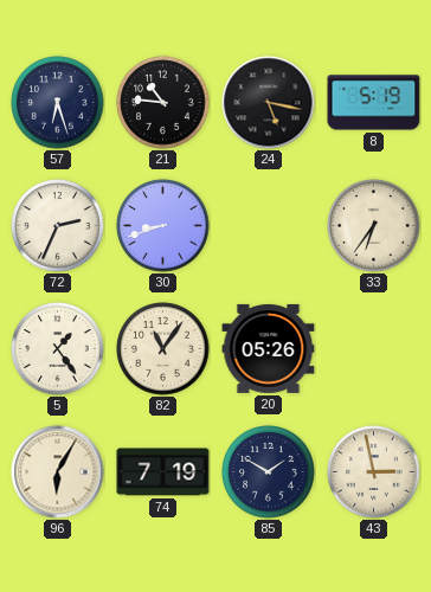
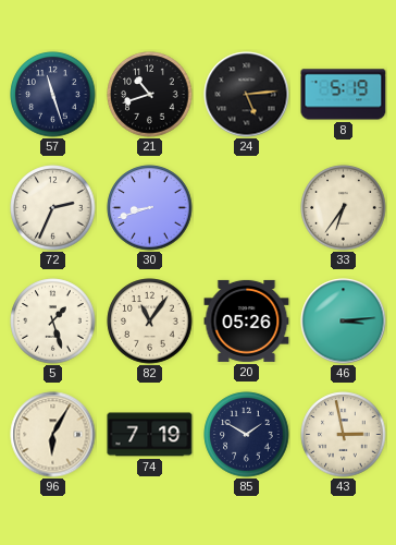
57: 6:27 -> 11:27 (53, 95)
21: 10:46 -> 10:42 (150, 95)
24: 5:17 -> 5:14 (247, 95)
5: 1:24 -> 1:27 (53, 322)
46: none -> 3:14 (344, 322)
